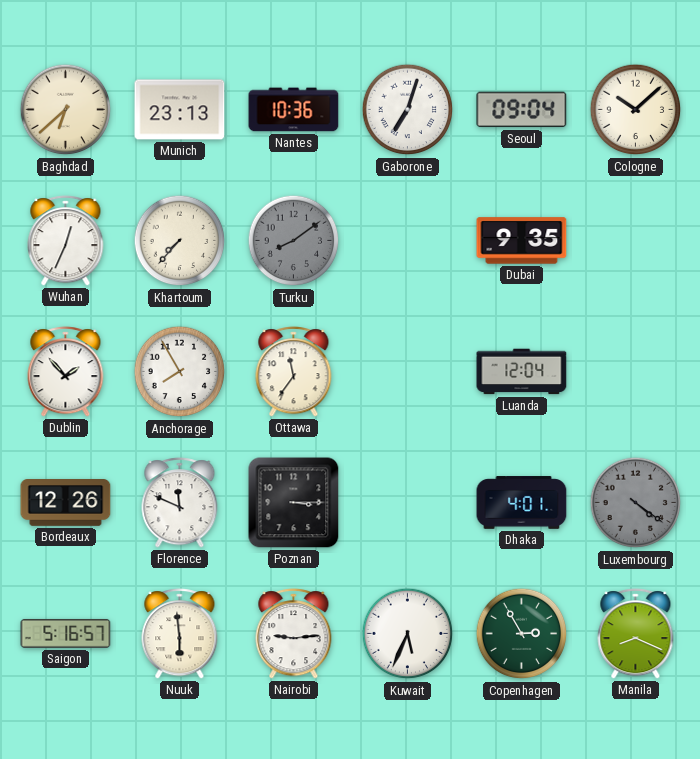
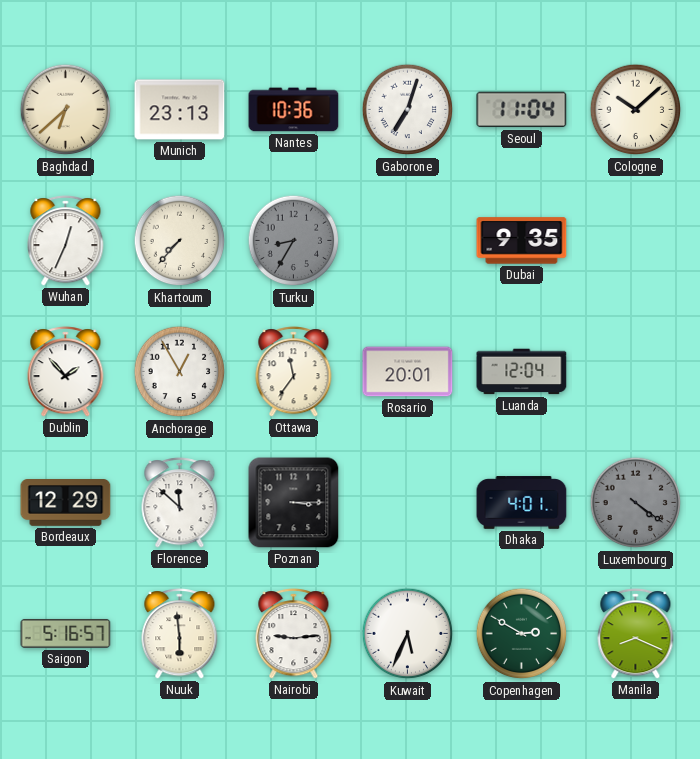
Seoul: 09:04 -> 11:04 (522, 110)
Turku: 8:09 -> 8:35 (294, 241)
Anchorage: 7:55 -> 12:55 (180, 372)
Rosario: none -> 20:01 (408, 372)
Bordeaux: 12:26 -> 12:29 (66, 503)
Florence: 11:49 -> 11:52 (180, 503)
Copenhagen: 2:55 -> 2:50 (522, 634)
